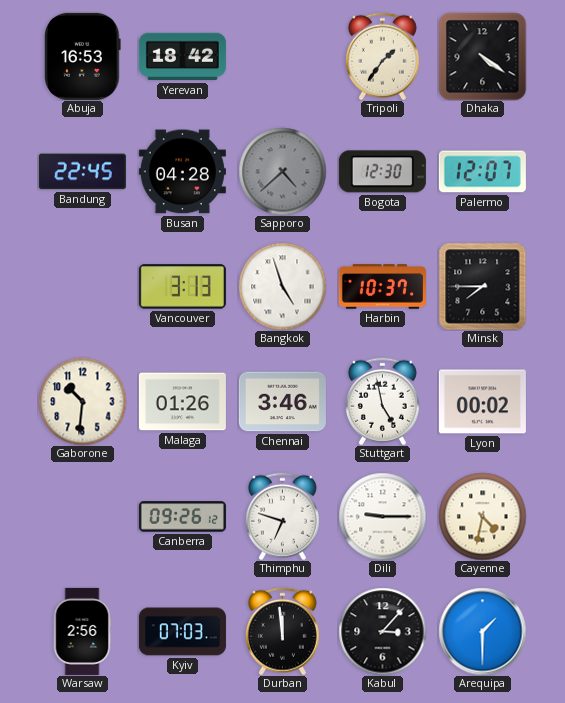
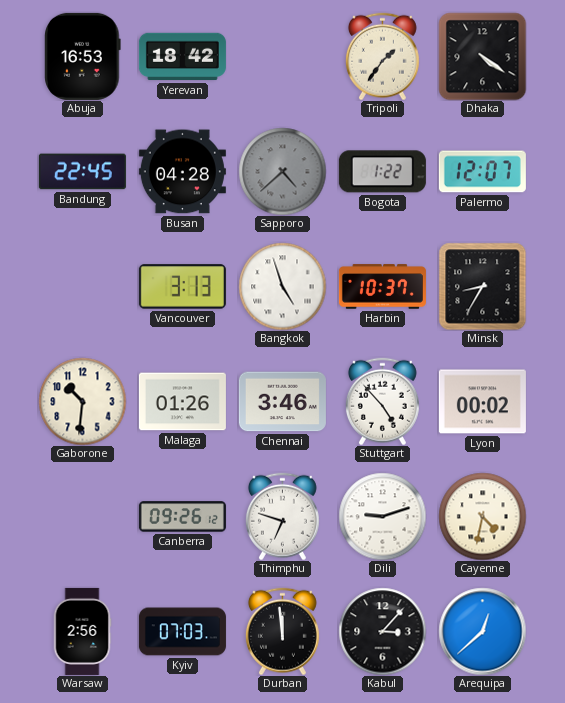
Bogota: 12:30 -> 1:22 (382, 172)
Minsk: 7:45 -> 8:35 (482, 286)
Stuttgart: 4:58 -> 4:53 (382, 401)
Dili: 9:15 -> 9:12 (382, 516)
Arequipa: 1:30 -> 12:38 (482, 631)
